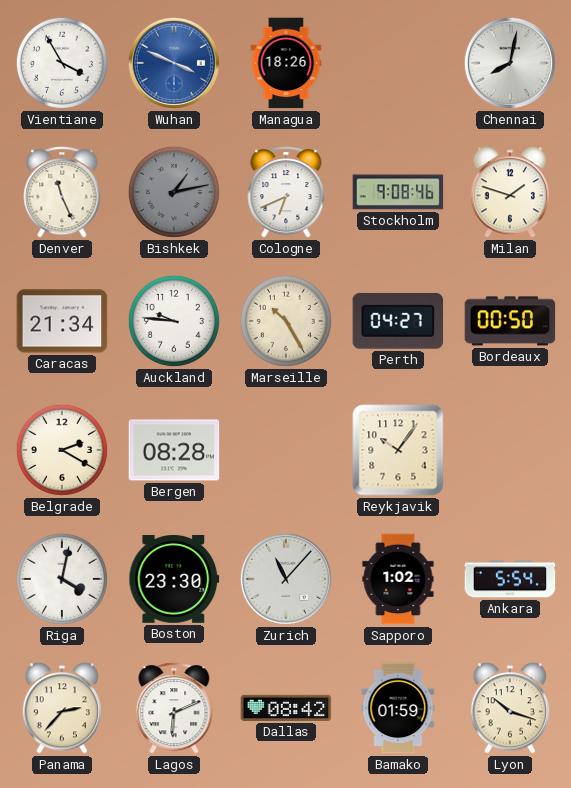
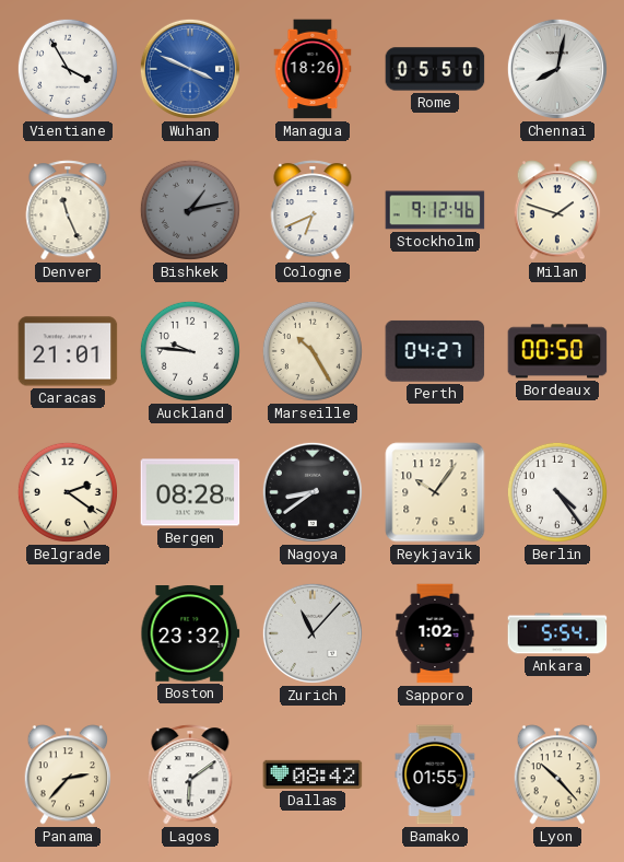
Rome: none -> 05:50 (435, 69)
Stockholm: 9:08 -> 9:12 (435, 210)
Caracas: 21:34 -> 21:01 (68, 351)
Belgrade: 2:20 -> 2:21 (68, 492)
Nagoya: none -> 8:39 (313, 492)
Berlin: none -> 4:24 (557, 492)
Riga: 4:02 -> none (62, 579)
Boston: 23:30 -> 23:32 (190, 634)
Lagos: 6:11 -> 6:09 (190, 774)
Bamako: 01:59 -> 01:55 (435, 774)
Lyon: 10:18 -> 10:23 (557, 774)
